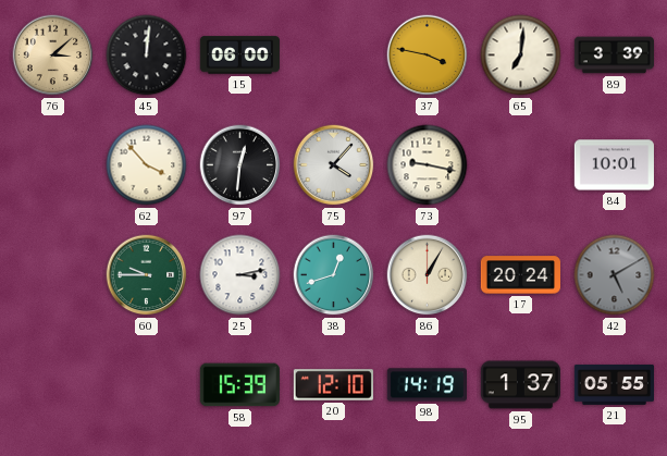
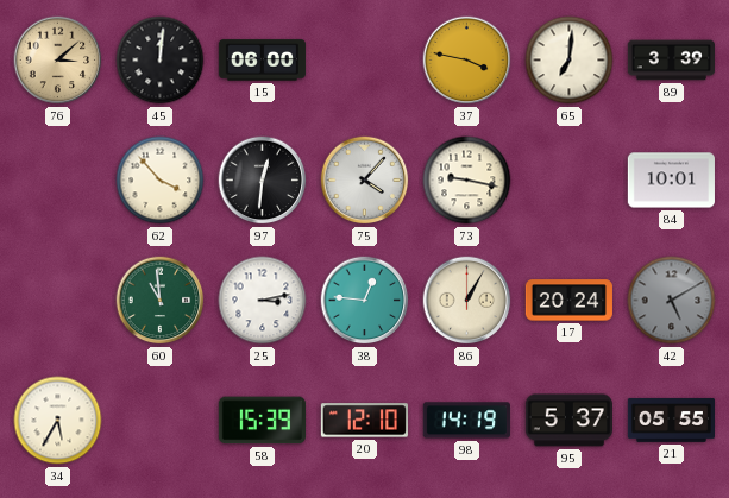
60: 9:45 -> 10:59 (161, 301)
38: 12:42 -> 12:46 (365, 301)
34: none -> 5:35 (58, 421)
95: 1:37 -> 5:37 (568, 421)
